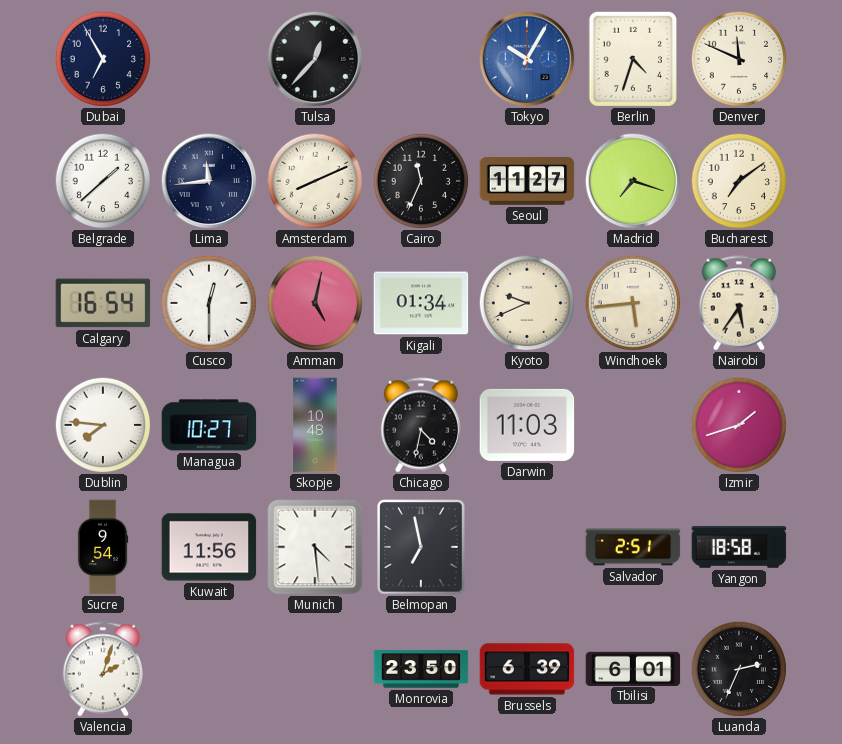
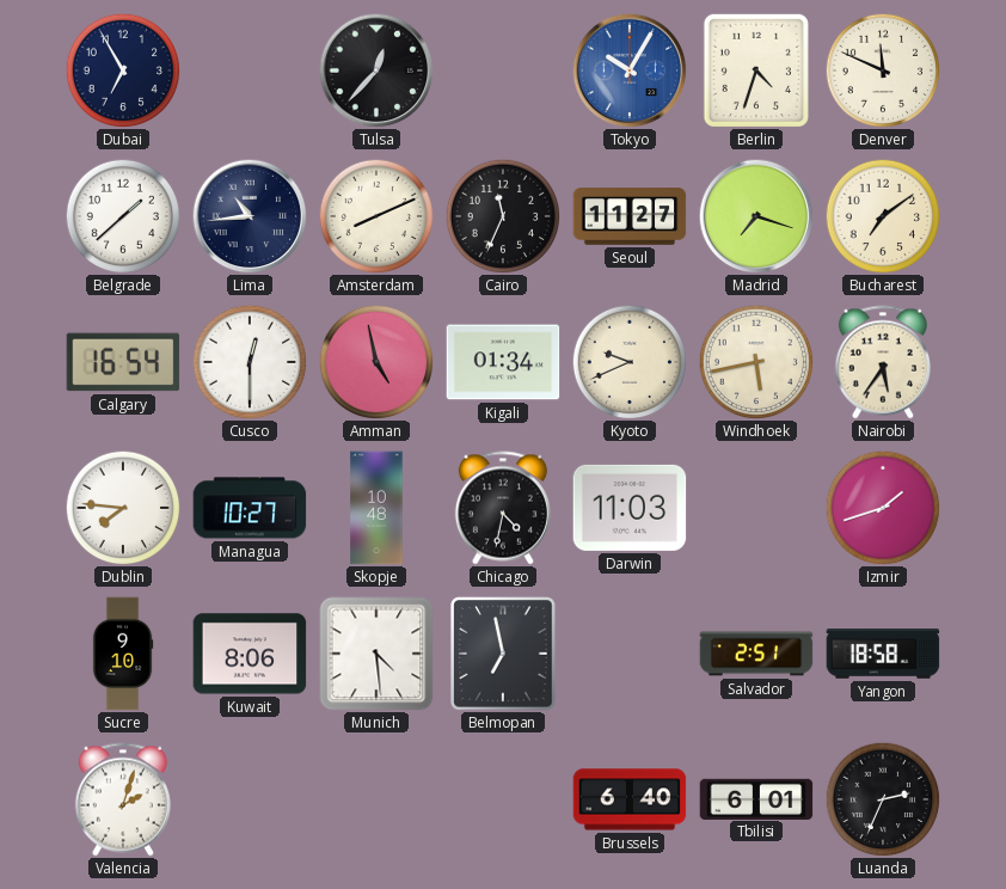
Lima: 11:44 -> 10:44 (250, 216)
Amman: 5:02 -> 4:58 (376, 362)
Windhoek: 5:44 -> 5:43 (756, 362)
Sucre: 9:54 -> 9:10 (123, 654)
Kuwait: 11:56 -> 8:06 (250, 654)
Monrovia: 23:50 -> none (421, 669)
Brussels: 6:39 -> 6:40 (630, 799)
